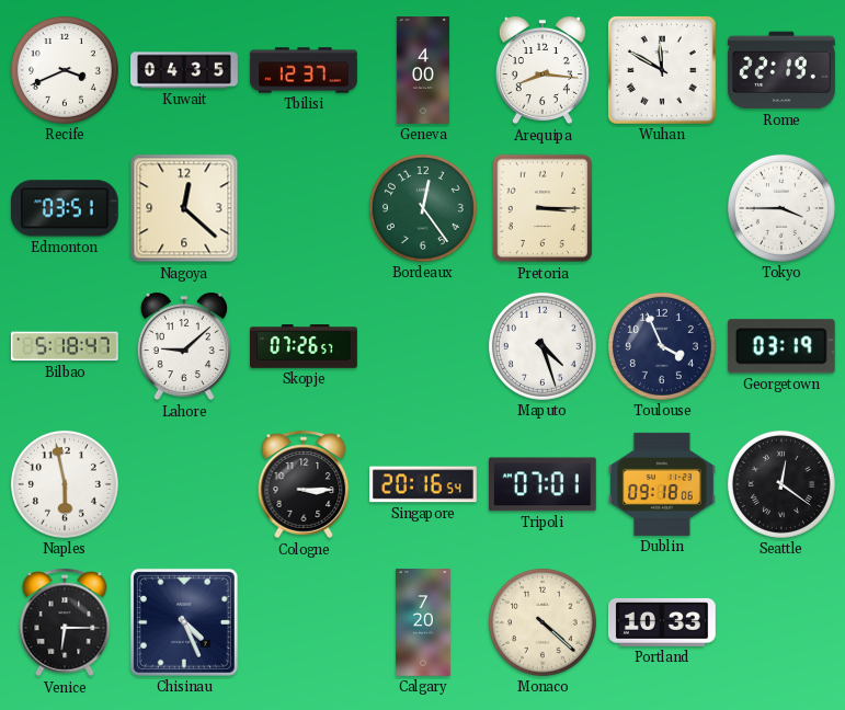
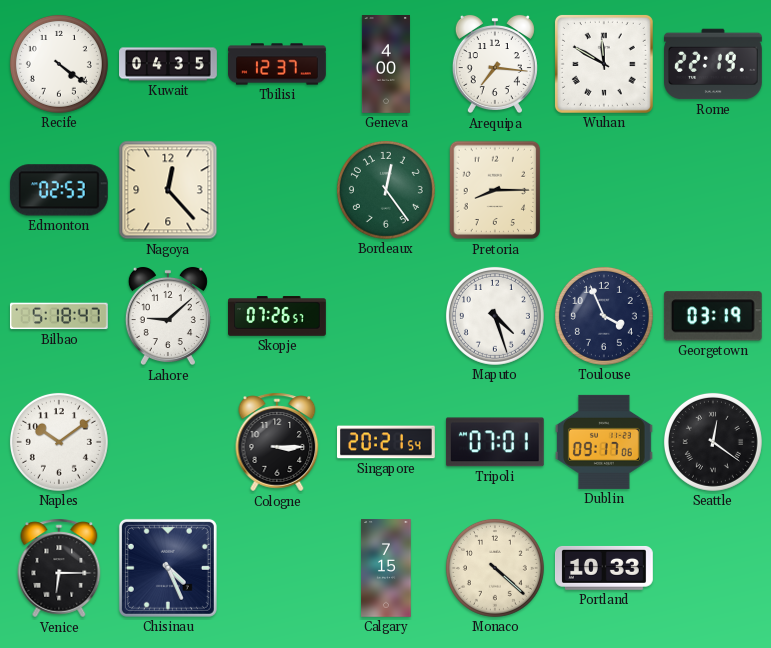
Recife: 3:41 -> 4:21 (59, 64)
Arequipa: 8:16 -> 7:16 (495, 64)
Edmonton: 03:51 -> 02:53 (59, 190)
Nagoya: 12:22 -> 12:23 (168, 190)
Pretoria: 3:15 -> 8:15 (495, 190)
Tokyo: 3:45 -> none (781, 208)
Naples: 5:58 -> 10:09 (59, 442)
Singapore: 20:16 -> 20:21 (387, 442)
Dublin: 09:18 -> 09:17 (604, 442)
Calgary: 7:20 -> 7:15 (386, 569)
